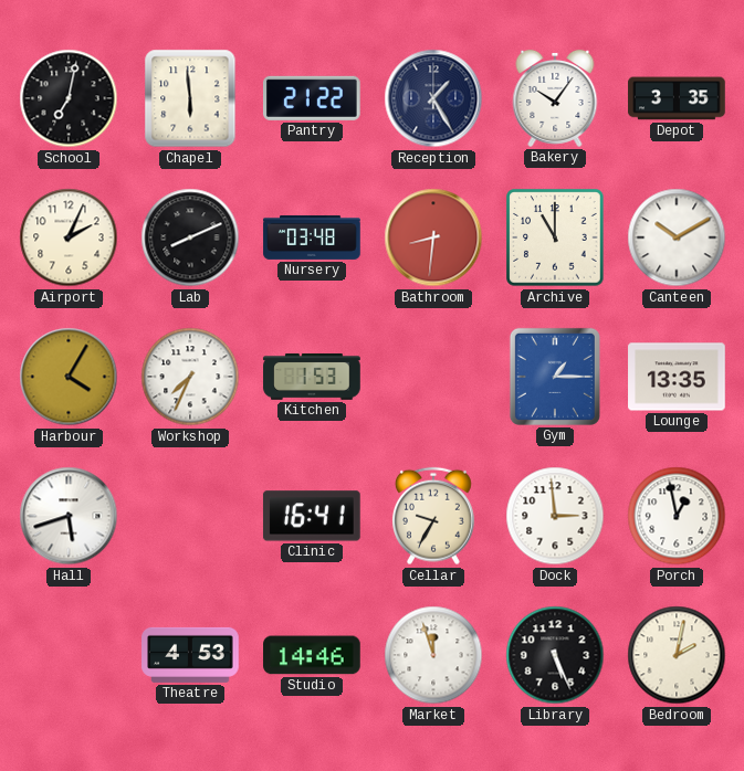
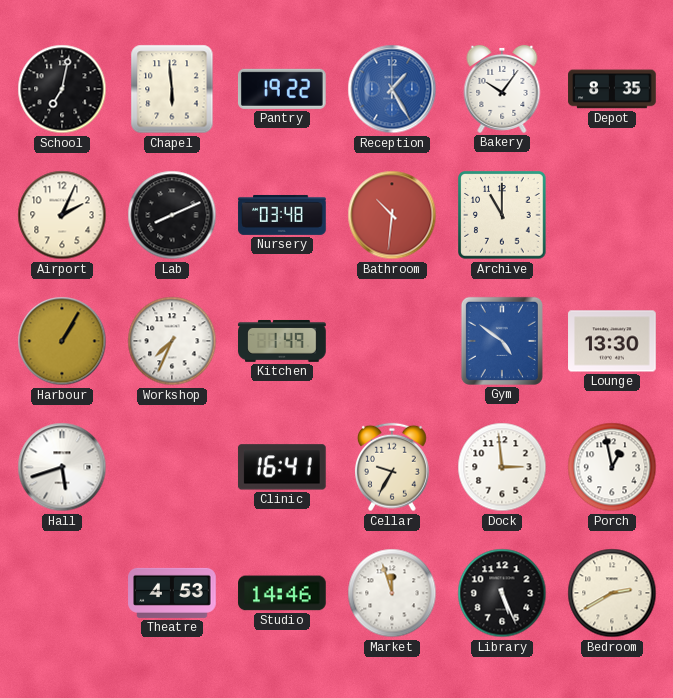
Pantry: 21:22 -> 19:22 (283, 89)
Reception dial: navy -> blue (392, 89)
Depot: 3:35 -> 8:35 (612, 89)
Bathroom: 8:31 -> 10:31 (392, 215)
Canteen: 10:10 -> none (677, 237)
Harbour: 4:05 -> 1:05 (62, 341)
Kitchen: 1:53 -> 1:49 (282, 341)
Gym: 1:15 -> 4:51 (502, 341)
Lounge: 13:35 -> 13:30 (612, 341)
Bedroom: 2:02 -> 2:40 (612, 593)
